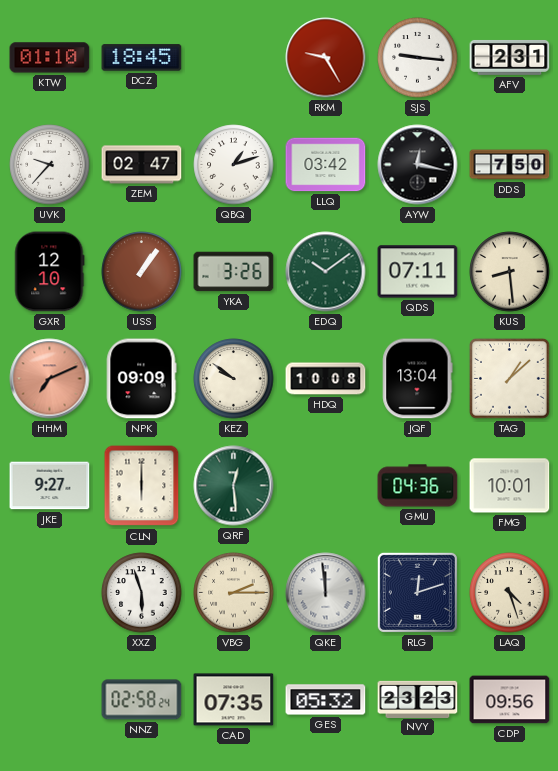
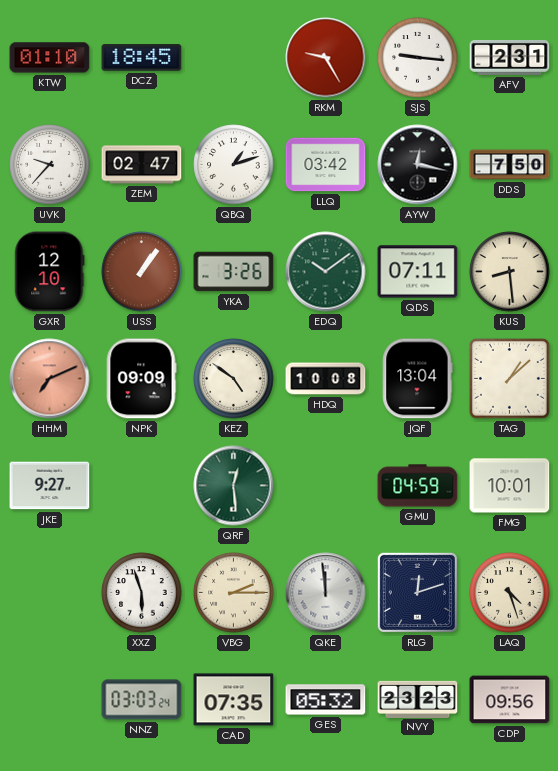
KEZ: 9:51 -> 4:51 (234, 379)
CLN: 6:00 -> none (142, 486)
GMU: 04:36 -> 04:59 (418, 486)
NNZ: 02:58 -> 03:03 (142, 700)
